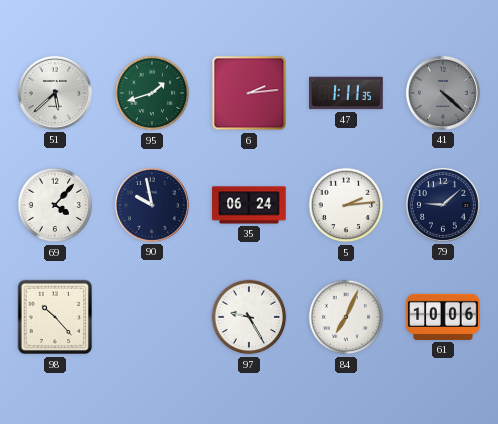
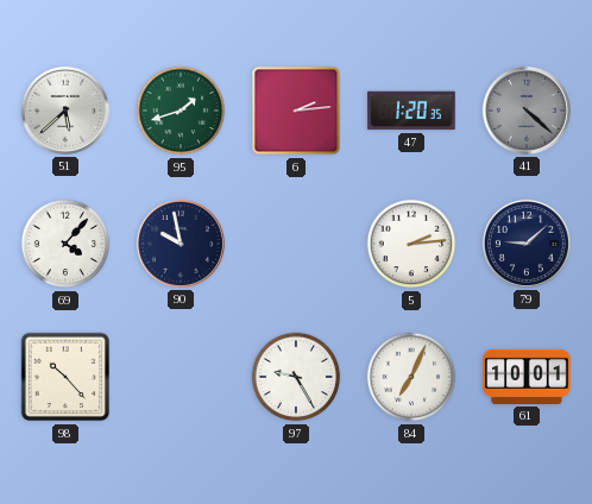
47: 1:11 -> 1:20 (411, 111)
35: 06:24 -> none (249, 205)
61: 10:06 -> 10:01 (527, 377)
